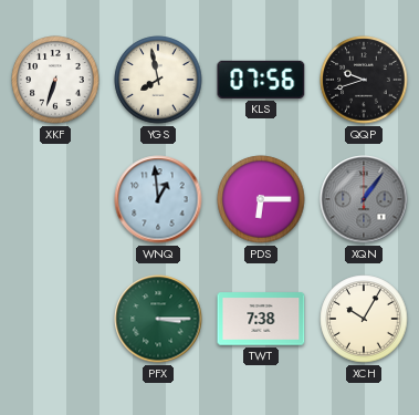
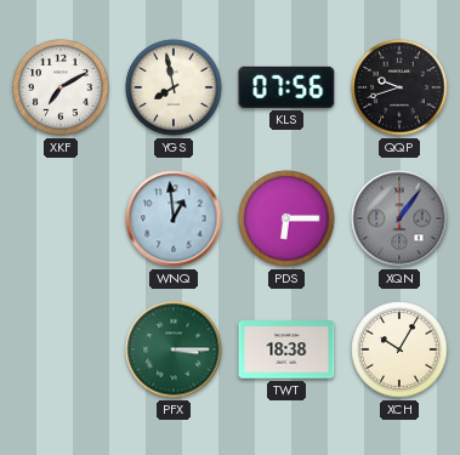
XKF: 6:33 -> 7:10 (61, 87)
TWT: 7:38 -> 18:38 (286, 349)
